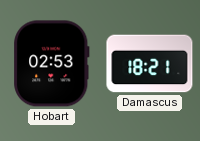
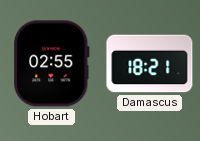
Hobart: 02:53 -> 02:55 (52, 64)
